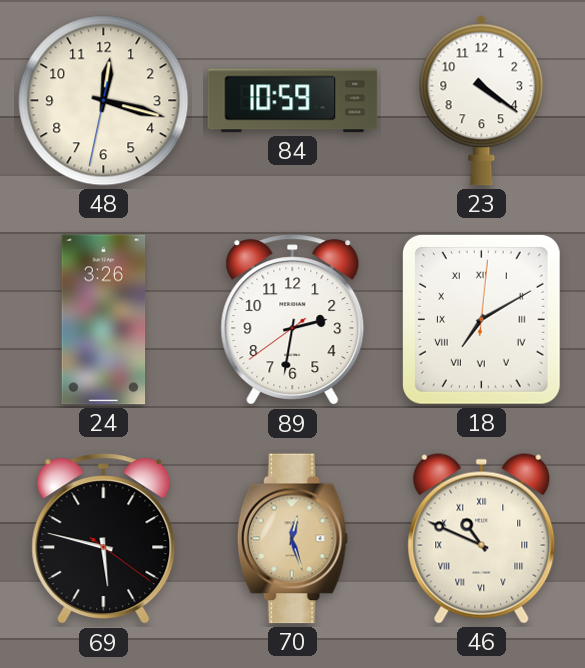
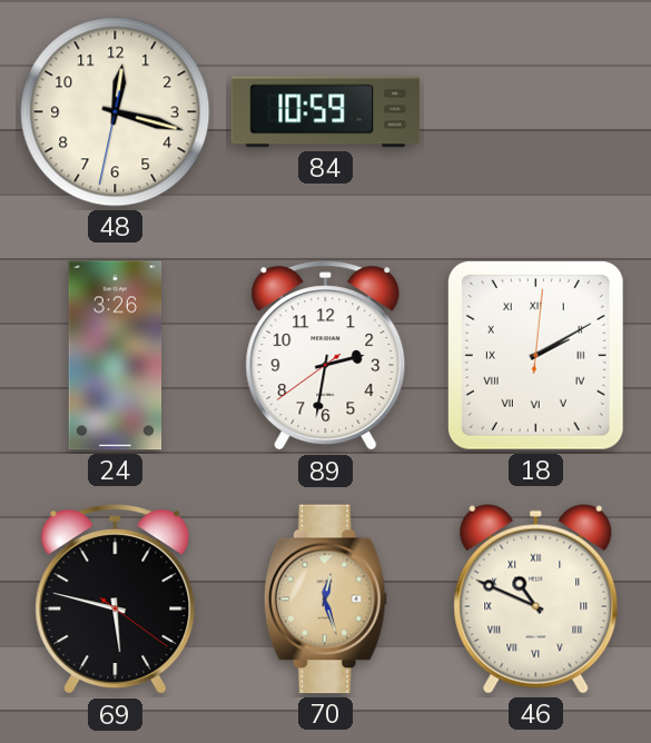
23: 4:21 -> none (482, 101)
18: 7:10 -> 2:10 (535, 355)
